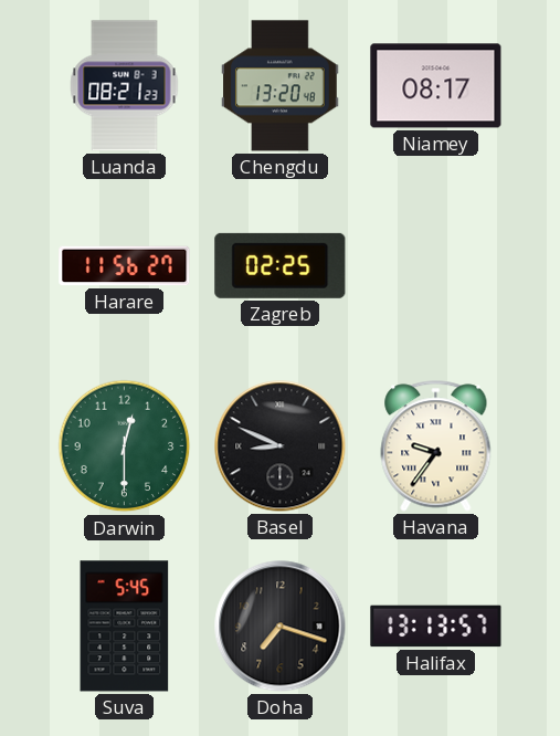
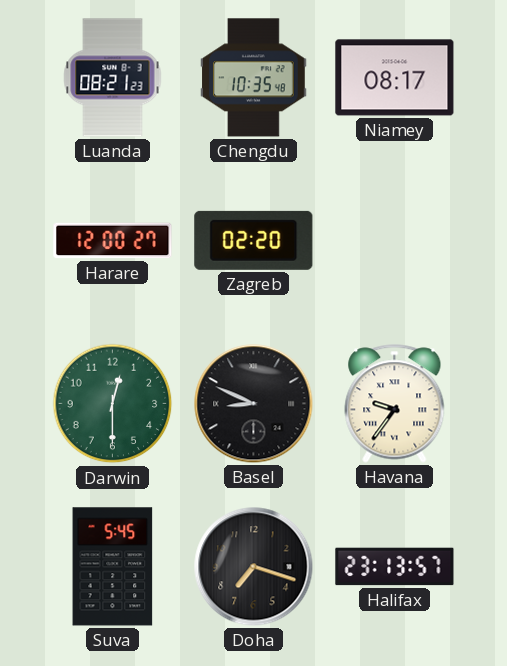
Chengdu: 13:20 -> 10:35 (254, 78)
Harare: 11:56 -> 12:00 (113, 241)
Zagreb: 02:25 -> 02:20 (254, 240)
Halifax: 13:13 -> 23:13 (395, 567)
